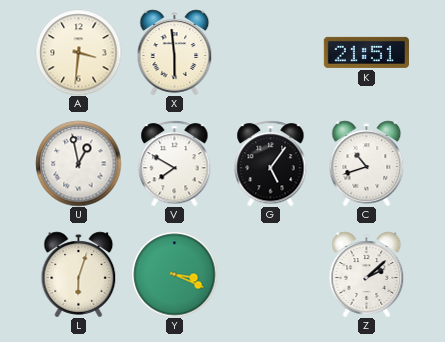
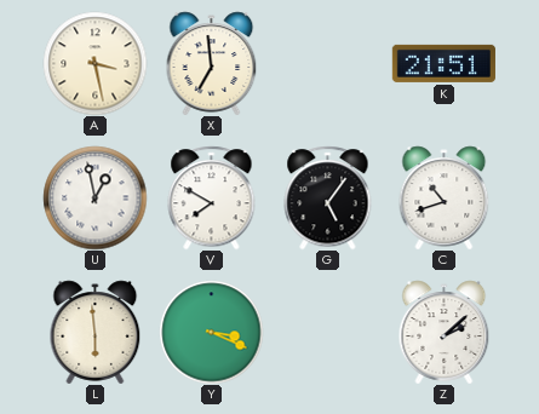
A: 3:31 -> 3:28 (94, 63)
X: 5:59 -> 6:59 (212, 63)
L: 6:03 -> 5:59 (96, 332)
